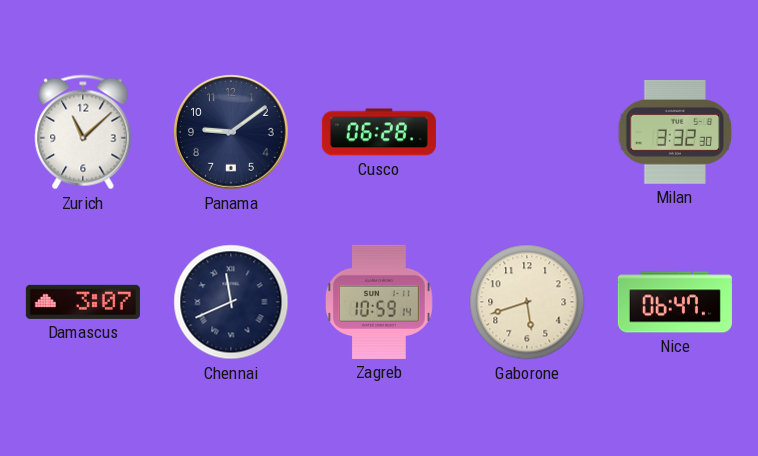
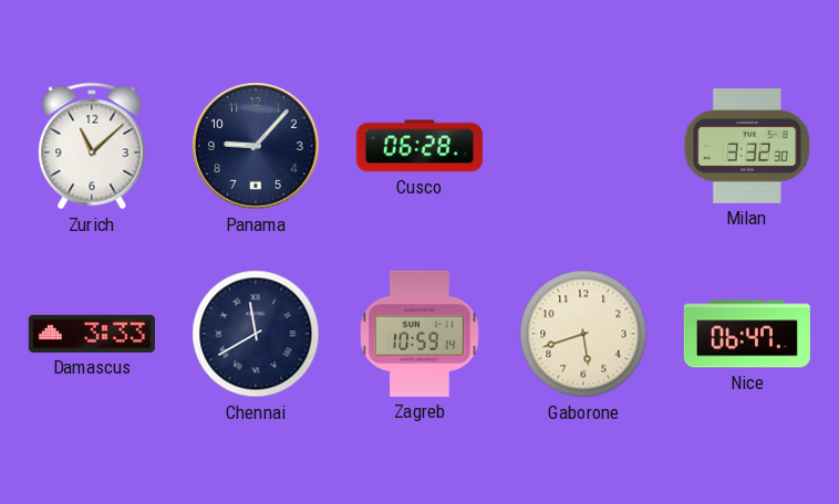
Panama: 9:09 -> 9:07 (257, 147)
Damascus: 3:07 -> 3:33 (92, 334)
Chennai: 11:41 -> 11:40 (256, 334)
